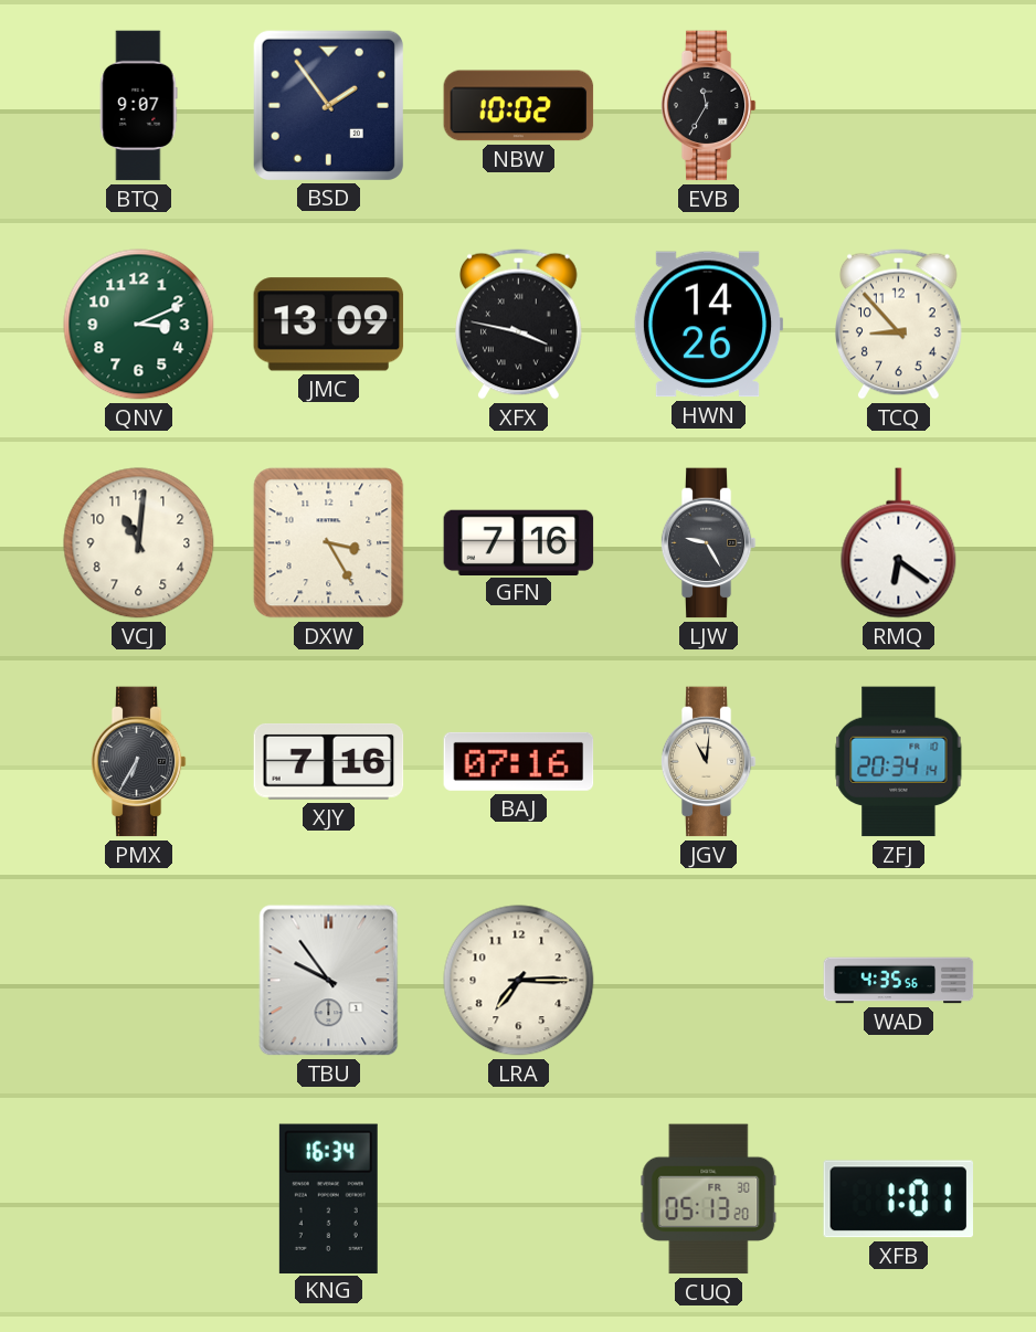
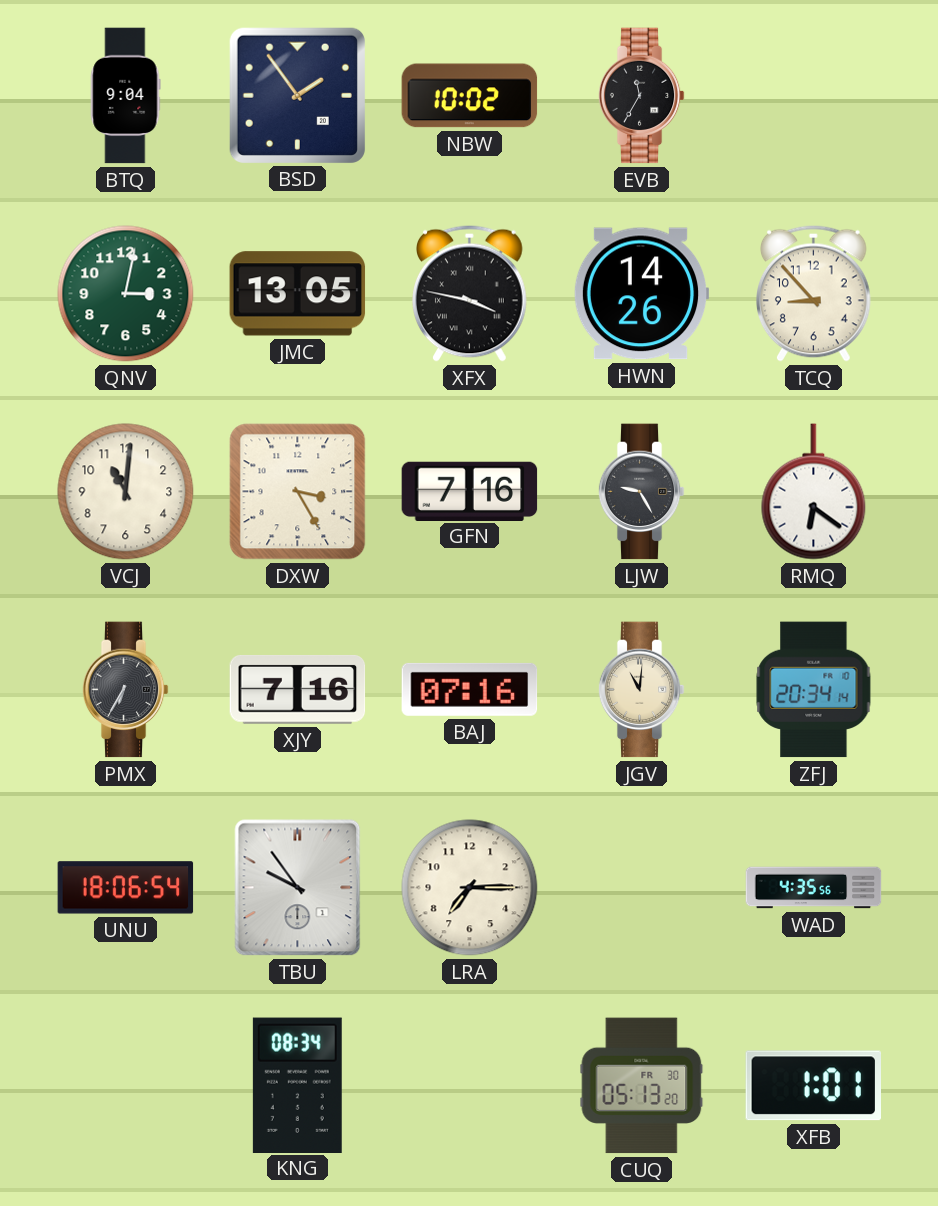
BTQ: 9:07 -> 9:04 (125, 96)
QNV: 3:11 -> 3:02 (126, 294)
JMC: 13:09 -> 13:05 (298, 294)
UNU: none -> 18:06 (126, 888)
KNG: 16:34 -> 08:34 (297, 1085)
